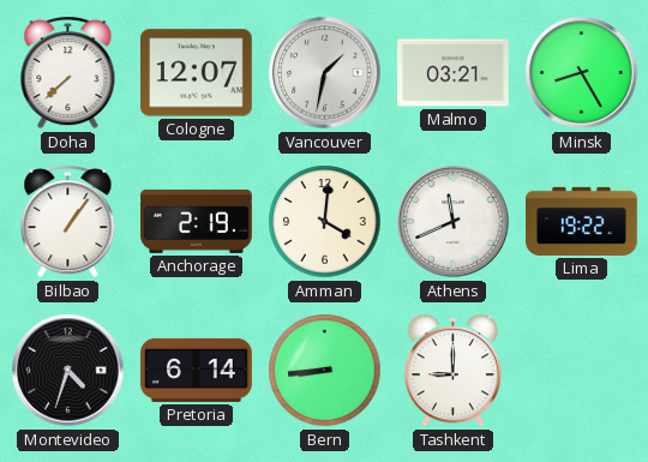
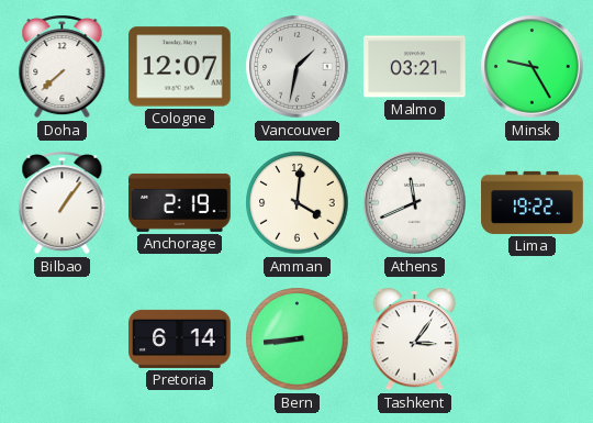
Minsk: 8:25 -> 9:25 (533, 67)
Montevideo: 4:33 -> none (68, 371)
Tashkent: 9:00 -> 3:06 (415, 339)
